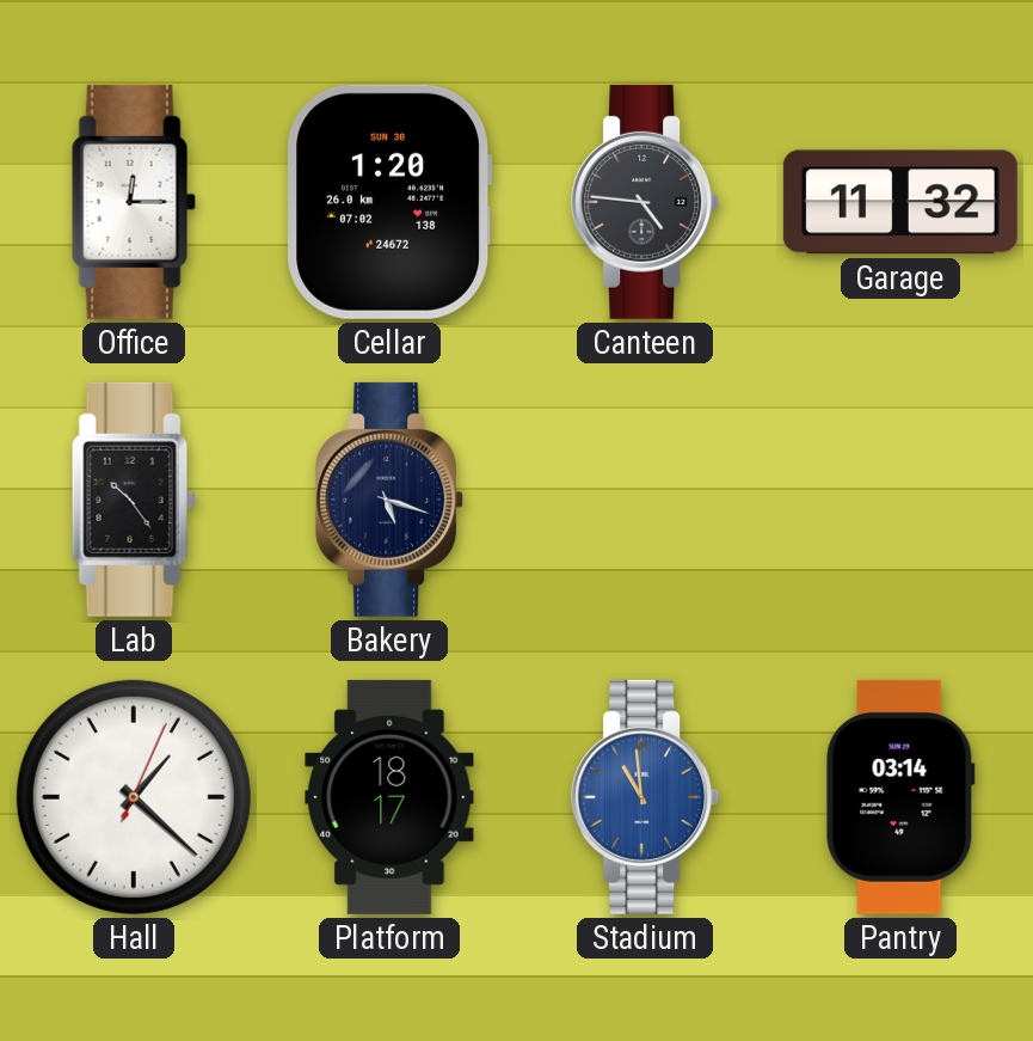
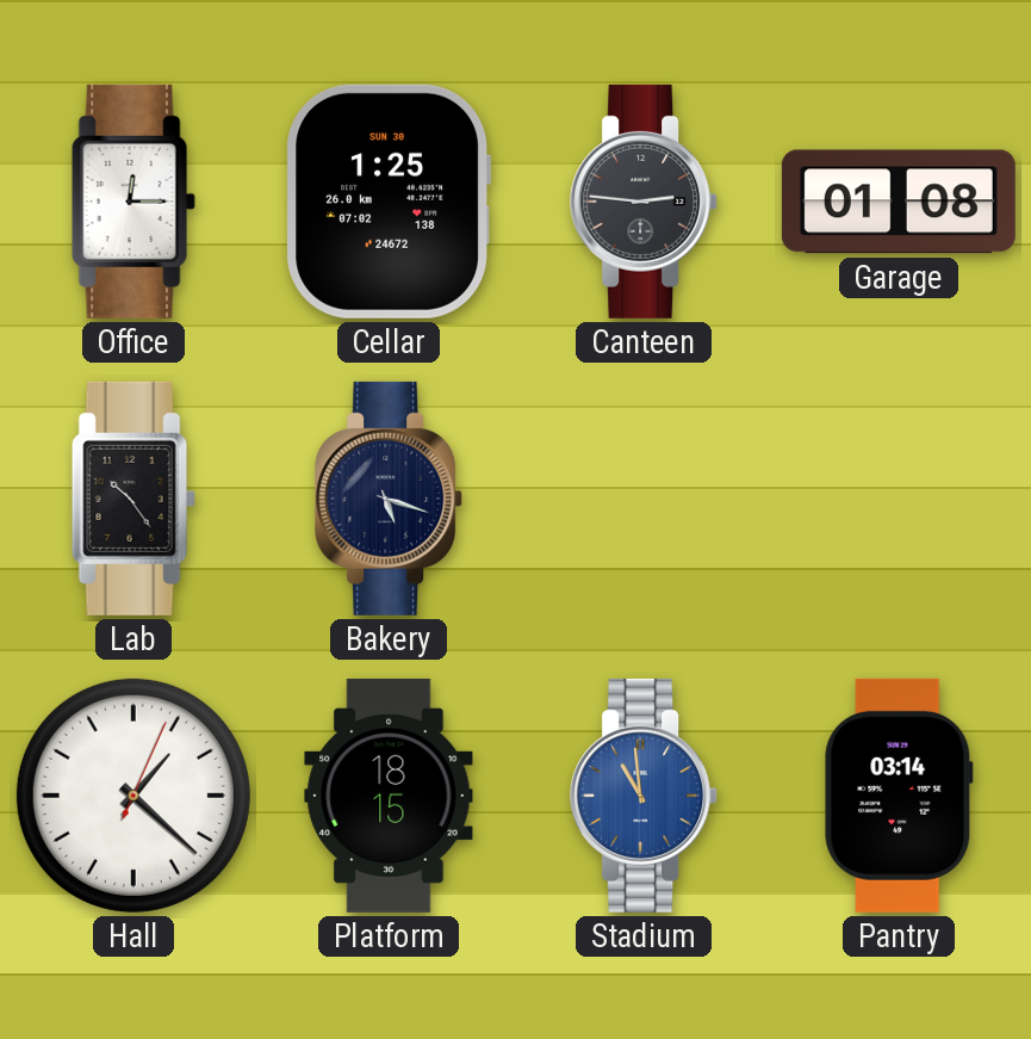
Cellar: 1:20 -> 1:25 (387, 202)
Canteen: 4:46 -> 2:46 (645, 202)
Garage: 11:32 -> 01:08 (899, 202)
Platform: 18:17 -> 18:15 (389, 796)
